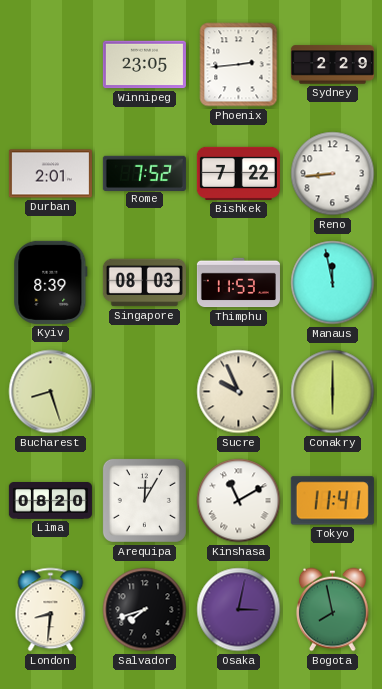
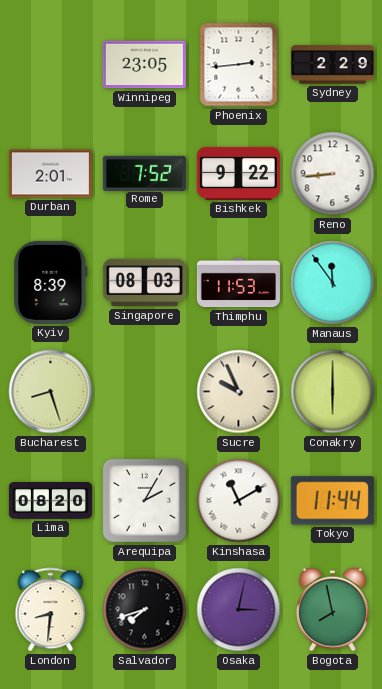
Bishkek: 7:22 -> 9:22 (238, 173)
Manaus: 11:58 -> 11:54 (333, 283)
Arequipa: 12:05 -> 2:05 (144, 500)
Tokyo: 11:41 -> 11:44 (332, 501)
